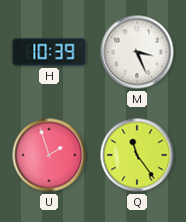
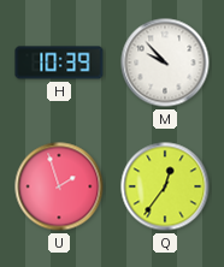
M: 3:26 -> 9:53 (165, 63)
Q: 11:24 -> 12:36 (165, 186)
